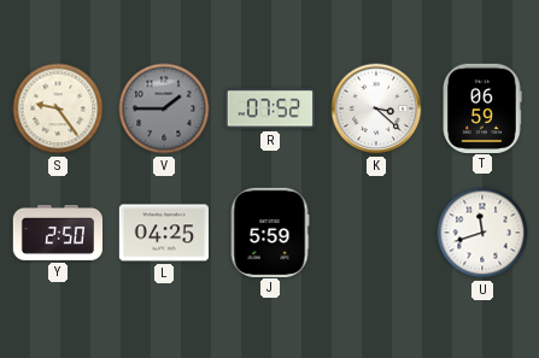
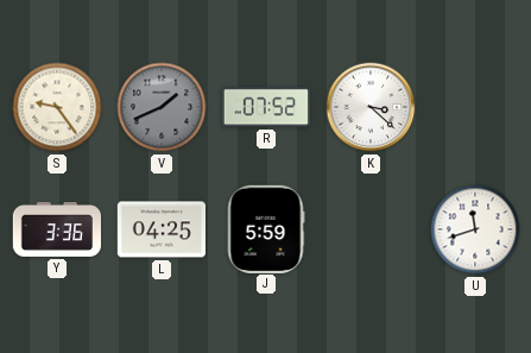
V: 1:45 -> 1:41 (162, 107)
T: 06:59 -> none (482, 107)
Y: 2:50 -> 3:36 (56, 229)
